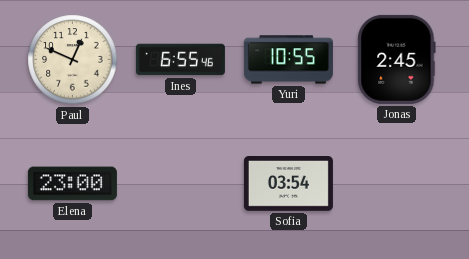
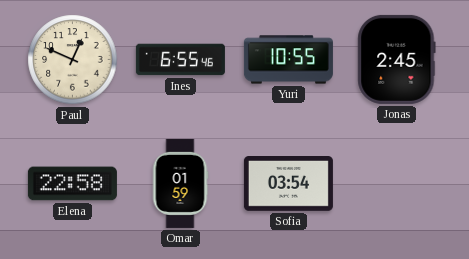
Elena: 23:00 -> 22:58 (72, 184)
Omar: none -> 01:59 (180, 183)
